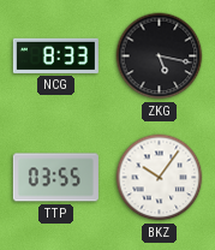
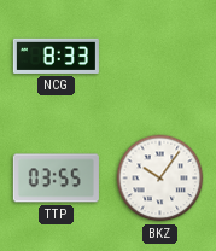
ZKG: 5:17 -> none (160, 56)
